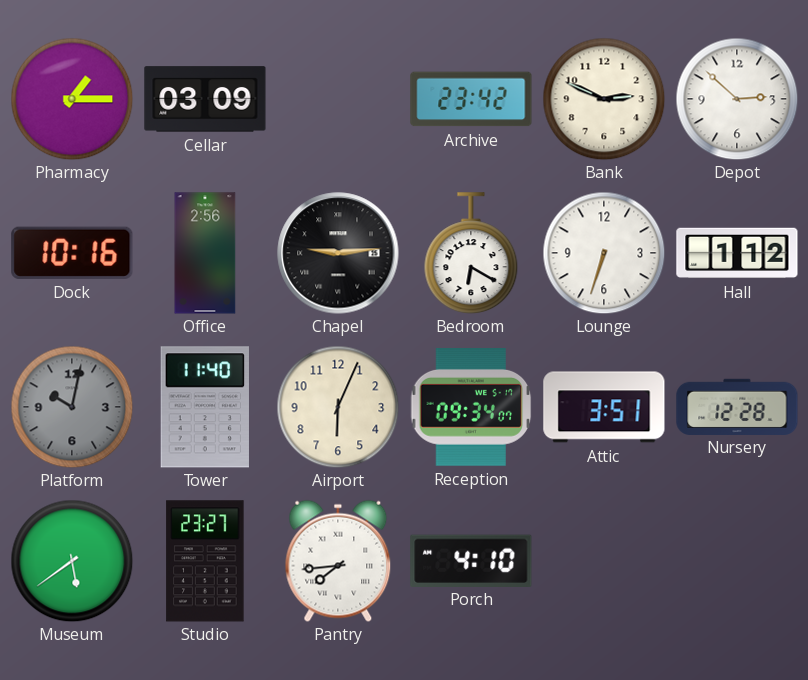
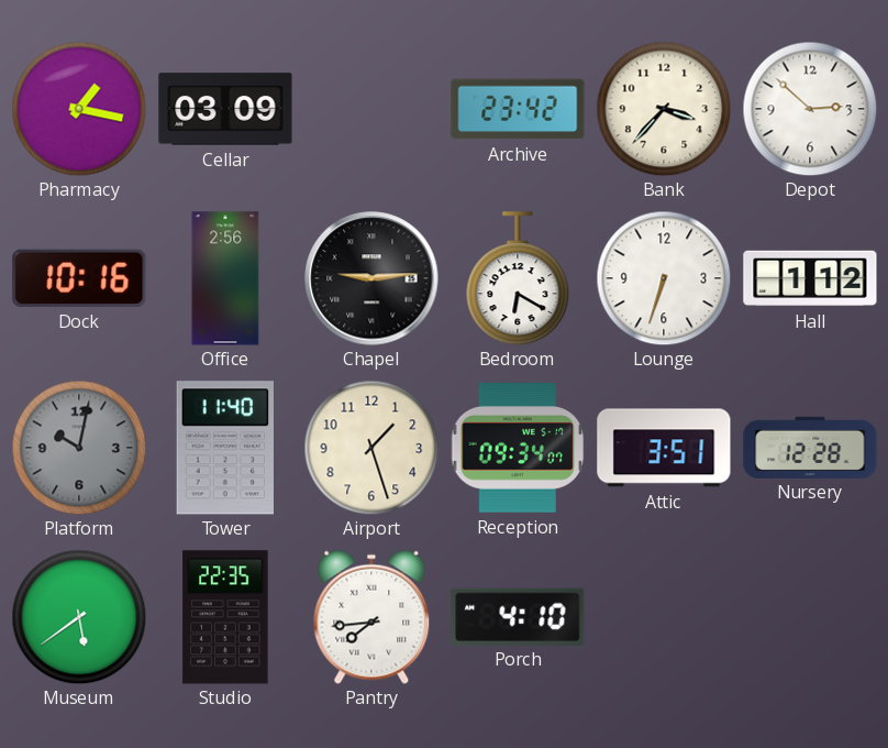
Pharmacy: 1:15 -> 1:17 (79, 109)
Bank: 2:49 -> 3:37 (664, 109)
Airport: 6:04 -> 1:27 (371, 448)
Studio: 23:27 -> 22:35 (225, 617)
